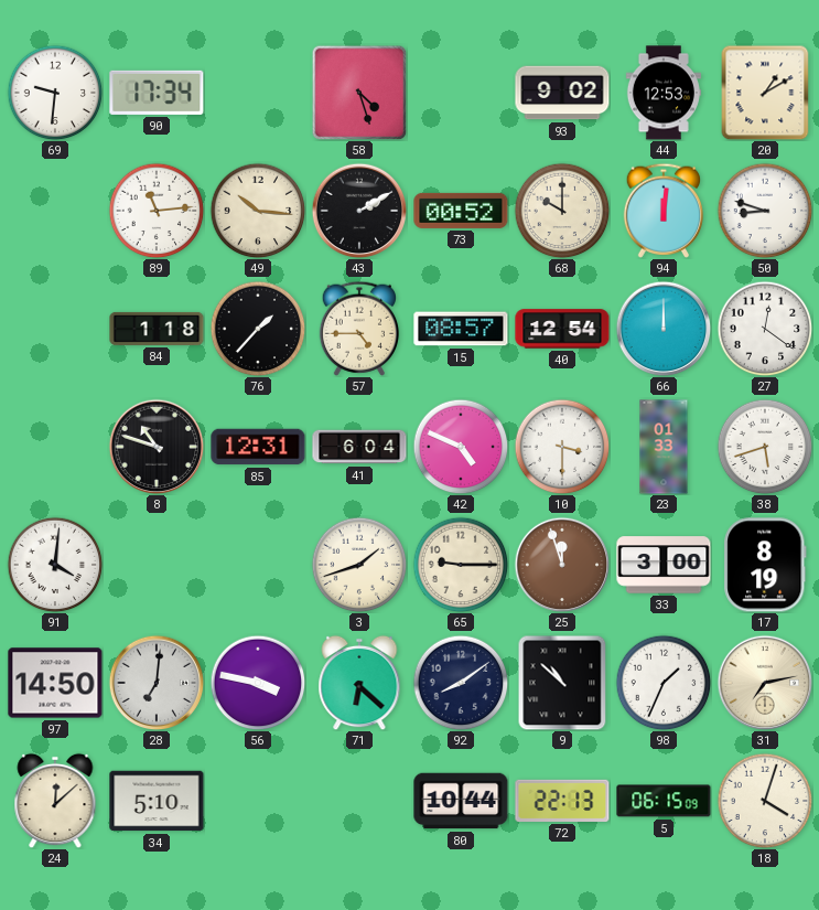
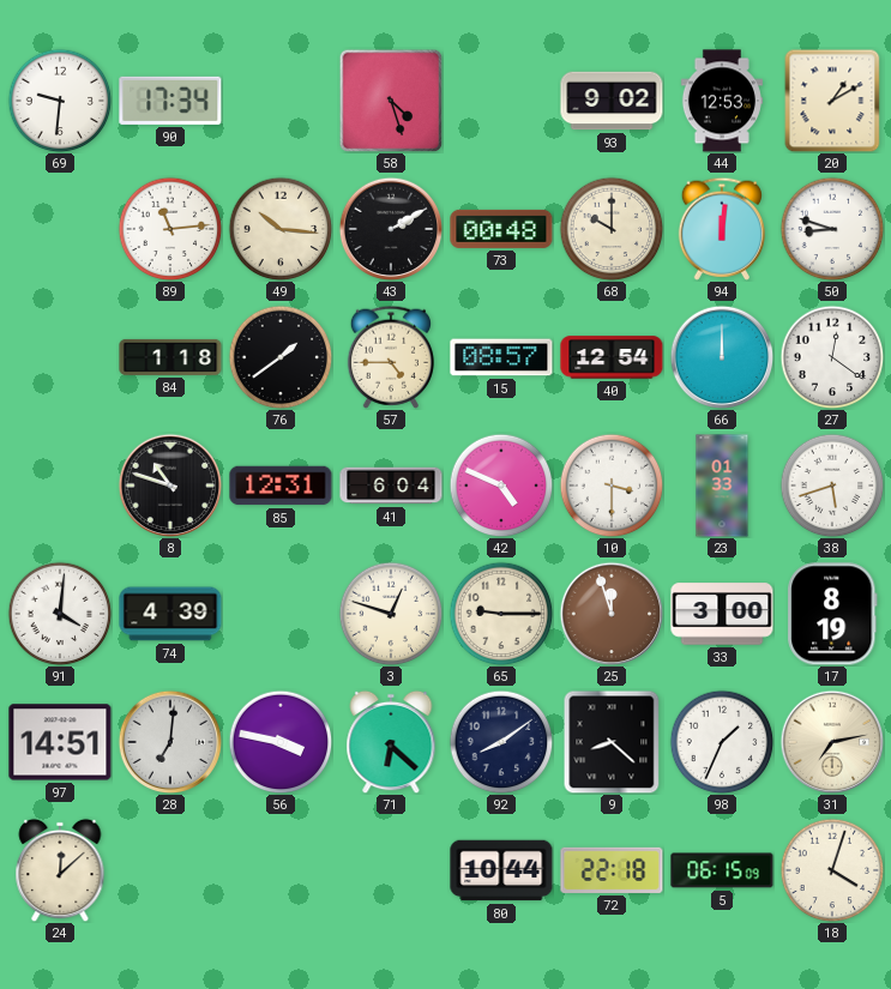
73: 00:52 -> 00:48 (501, 229)
76: 1:37 -> 1:39 (281, 357)
74: none -> 4:39 (170, 614)
3: 1:42 -> 12:48 (391, 614)
97: 14:50 -> 14:51 (60, 742)
9: 10:52 -> 8:22 (612, 742)
34: 5:10 -> none (157, 801)
72: 22:13 -> 22:18 (612, 870)
